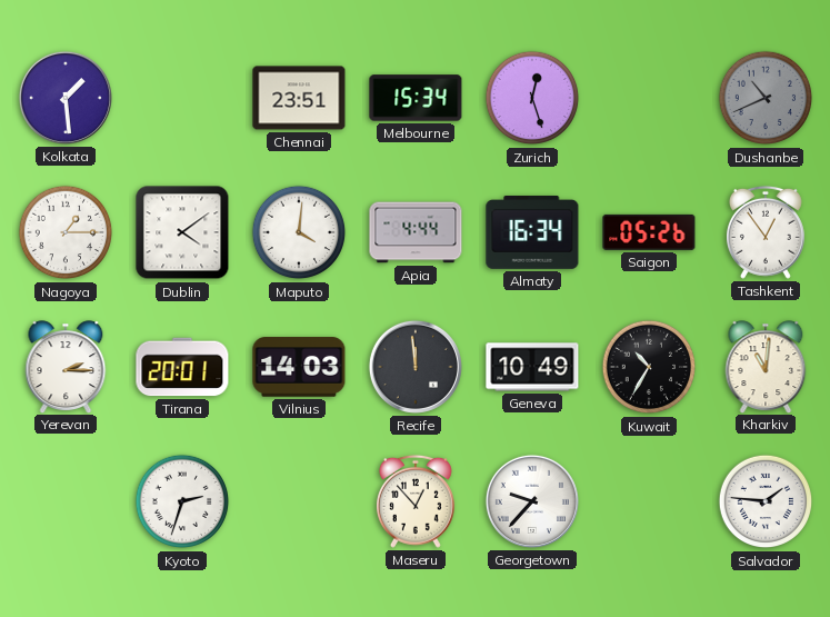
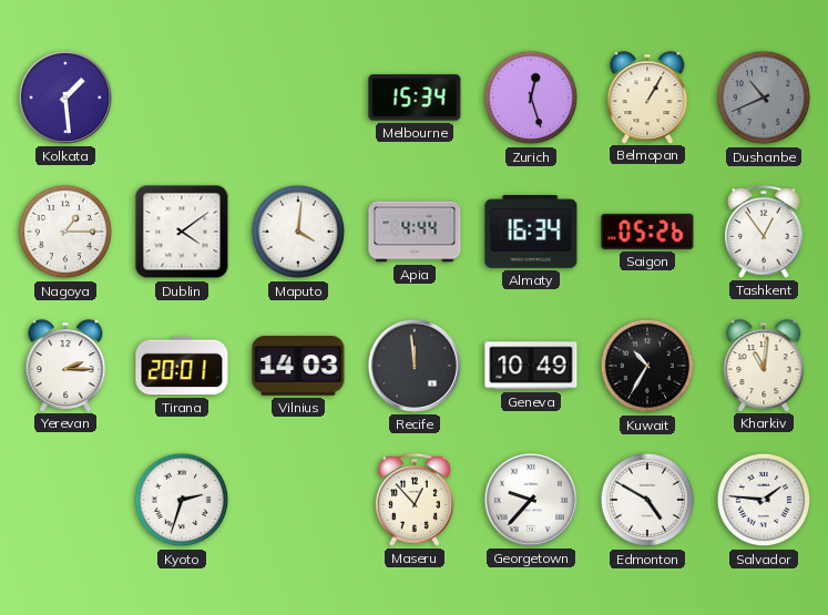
Chennai: 23:51 -> none (299, 98)
Belmopan: none -> 1:05 (647, 98)
Edmonton: none -> 4:50 (647, 500)
